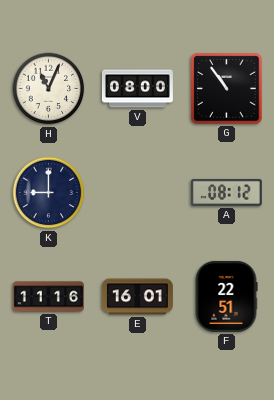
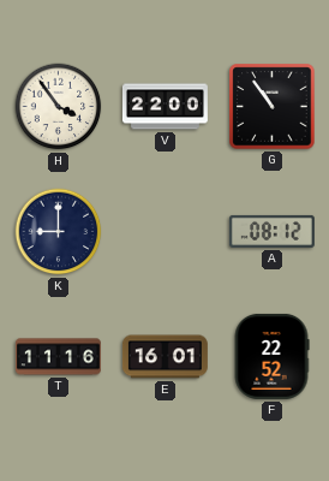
H: 11:04 -> 3:54 (59, 107)
V: 08:00 -> 22:00 (164, 107)
F: 22:51 -> 22:52 (271, 356)
